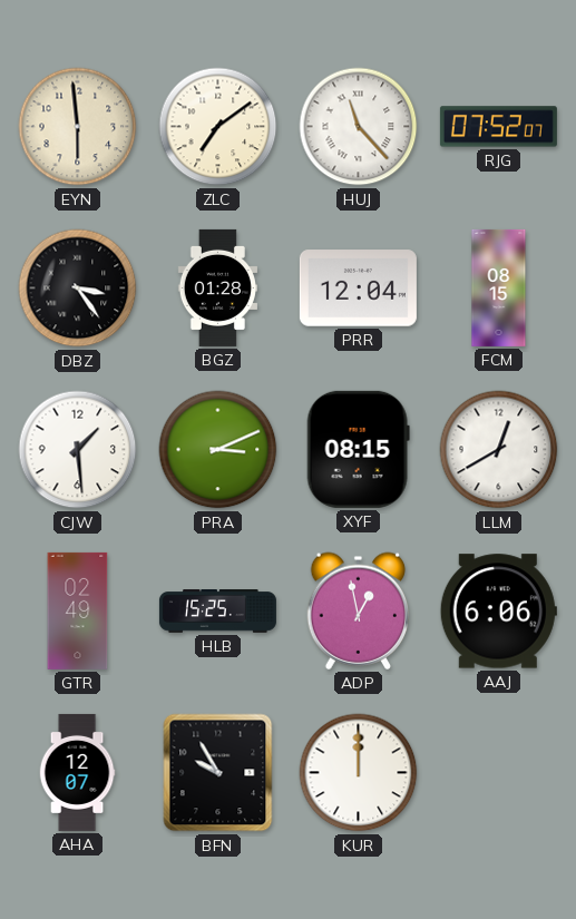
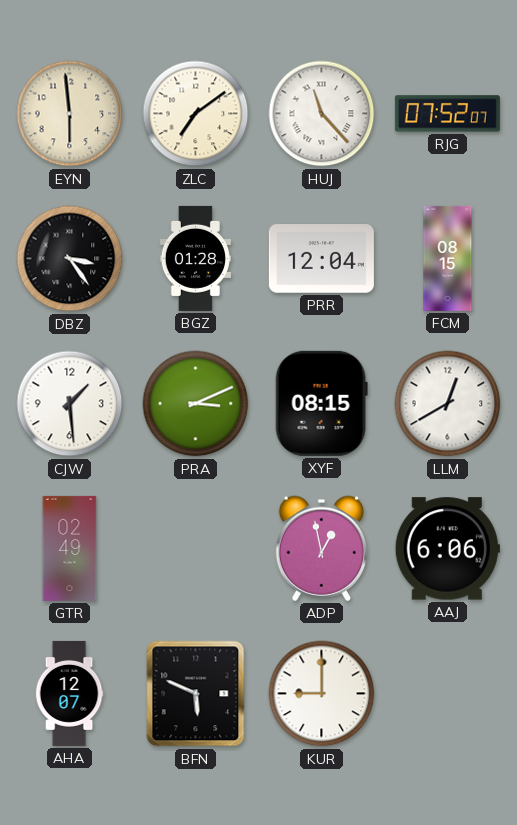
HLB: 15:25 -> none (217, 612)
BFN: 9:55 -> 5:49 (196, 694)
KUR: 12:00 -> 9:00 (322, 694)
